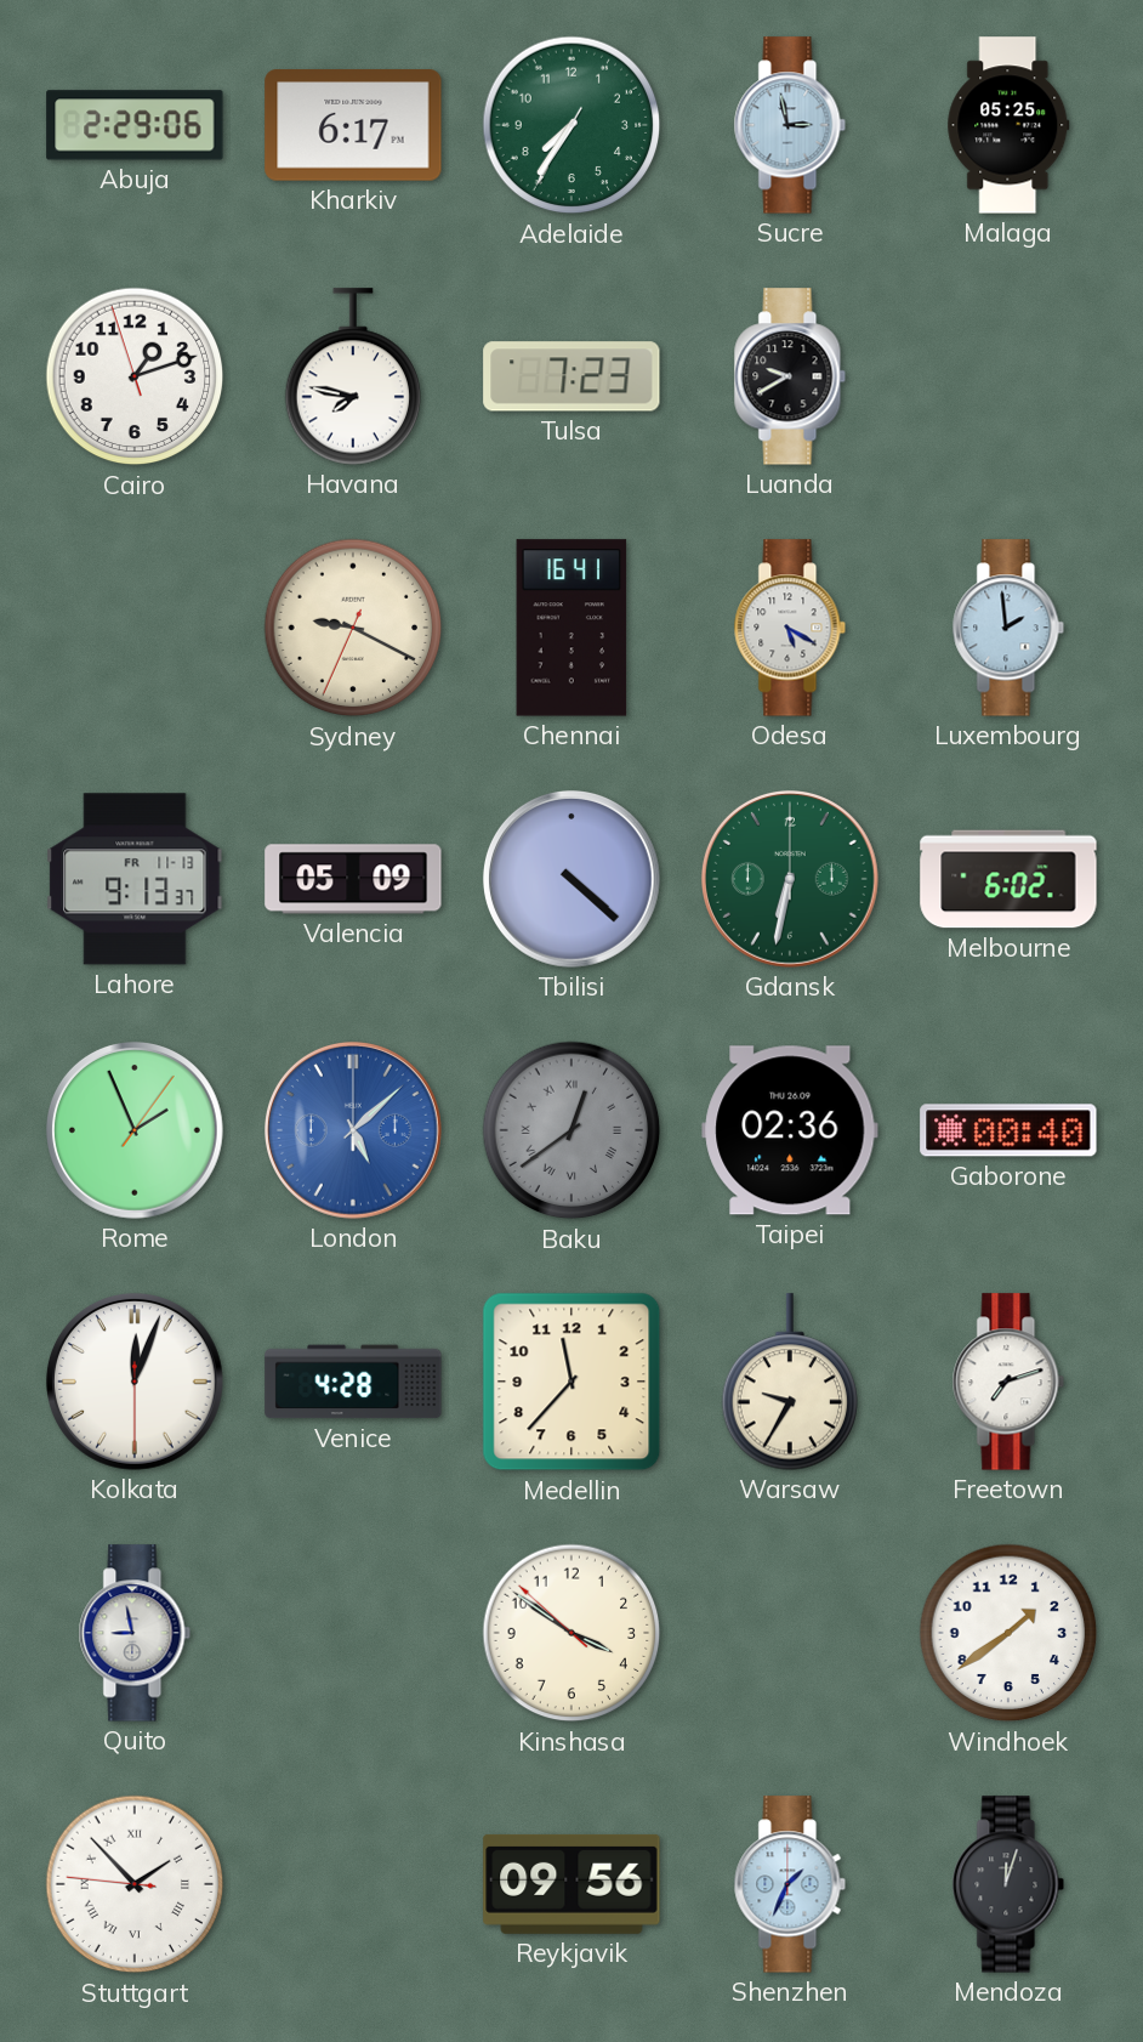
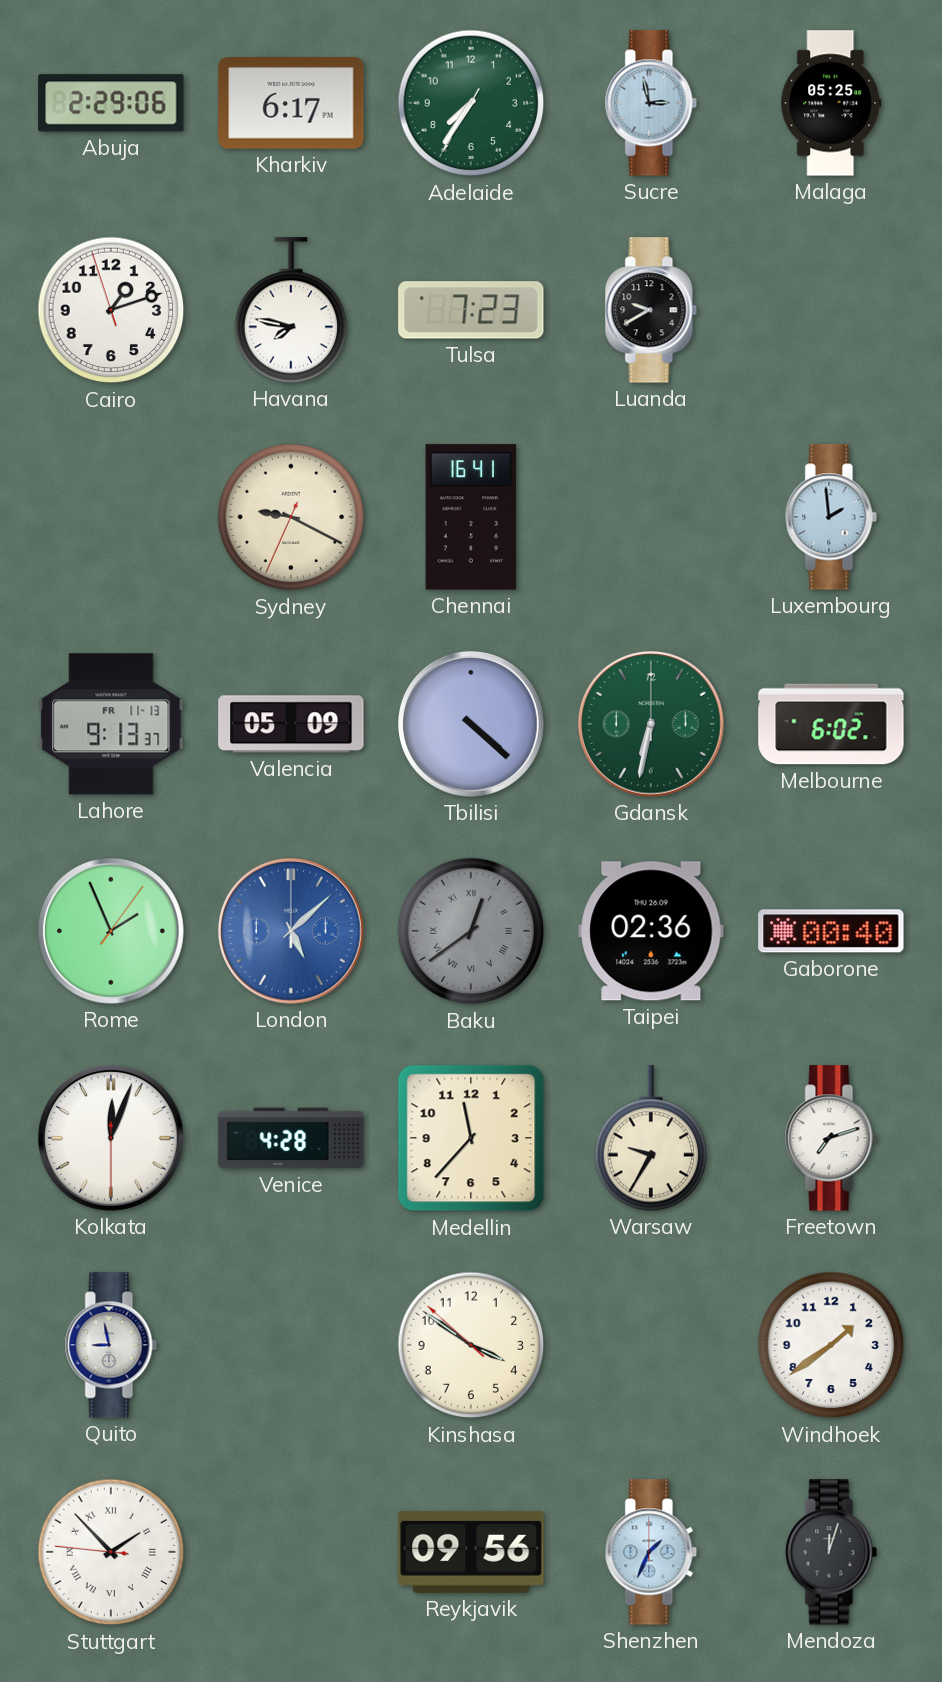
Odesa: 5:20 -> none (790, 628)
